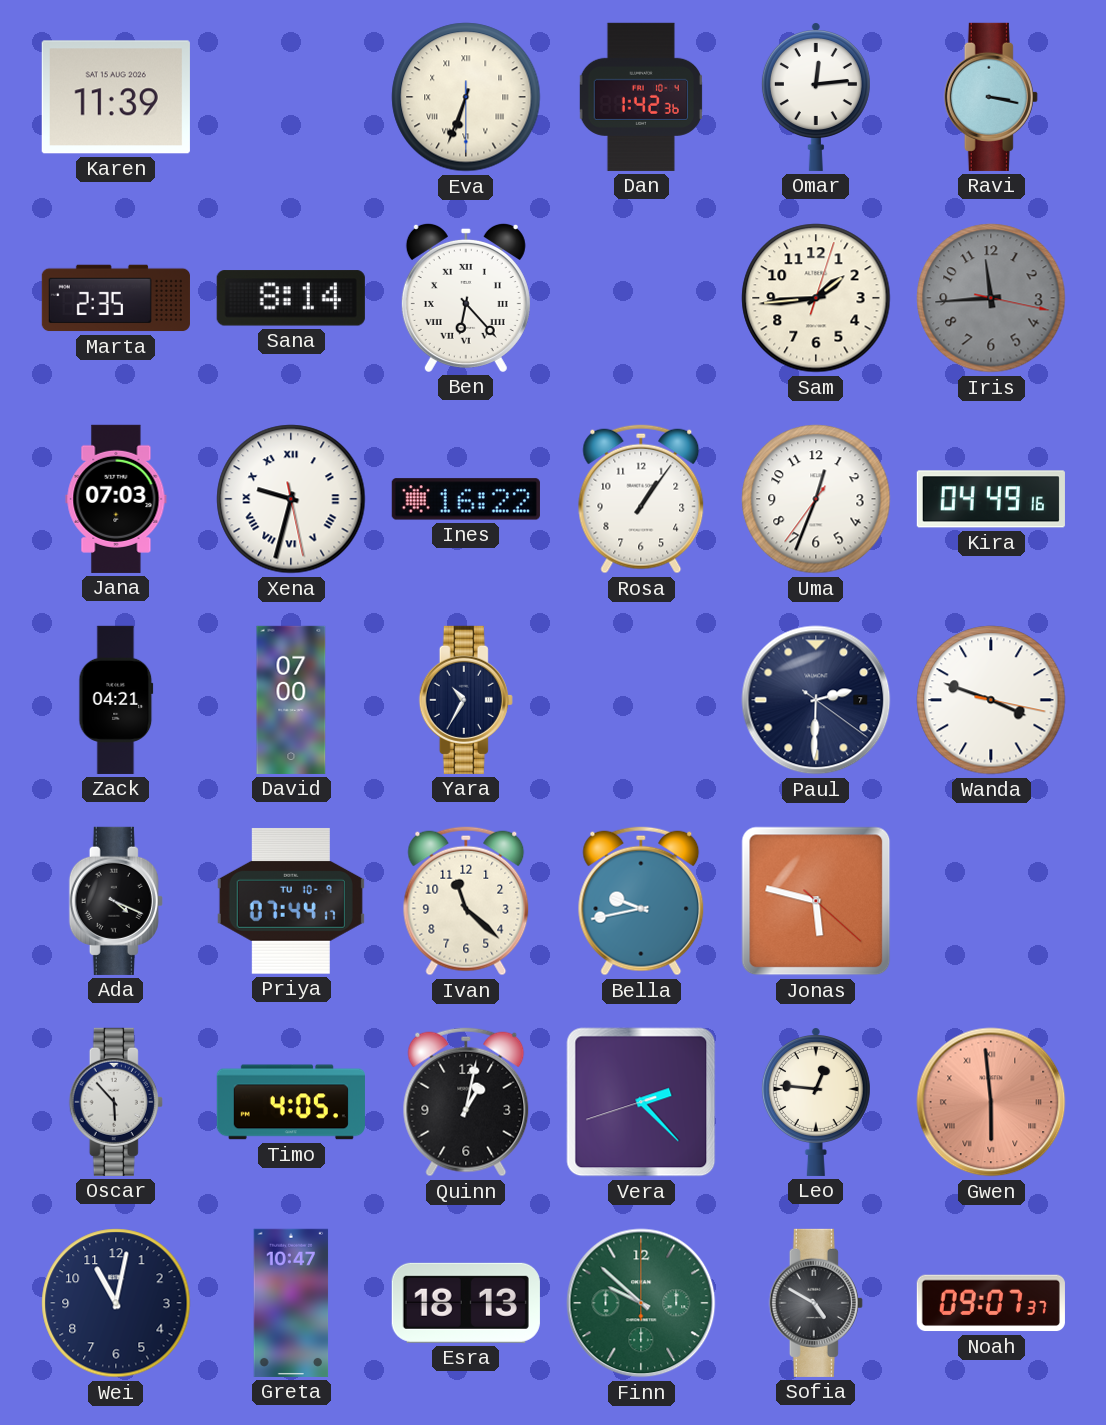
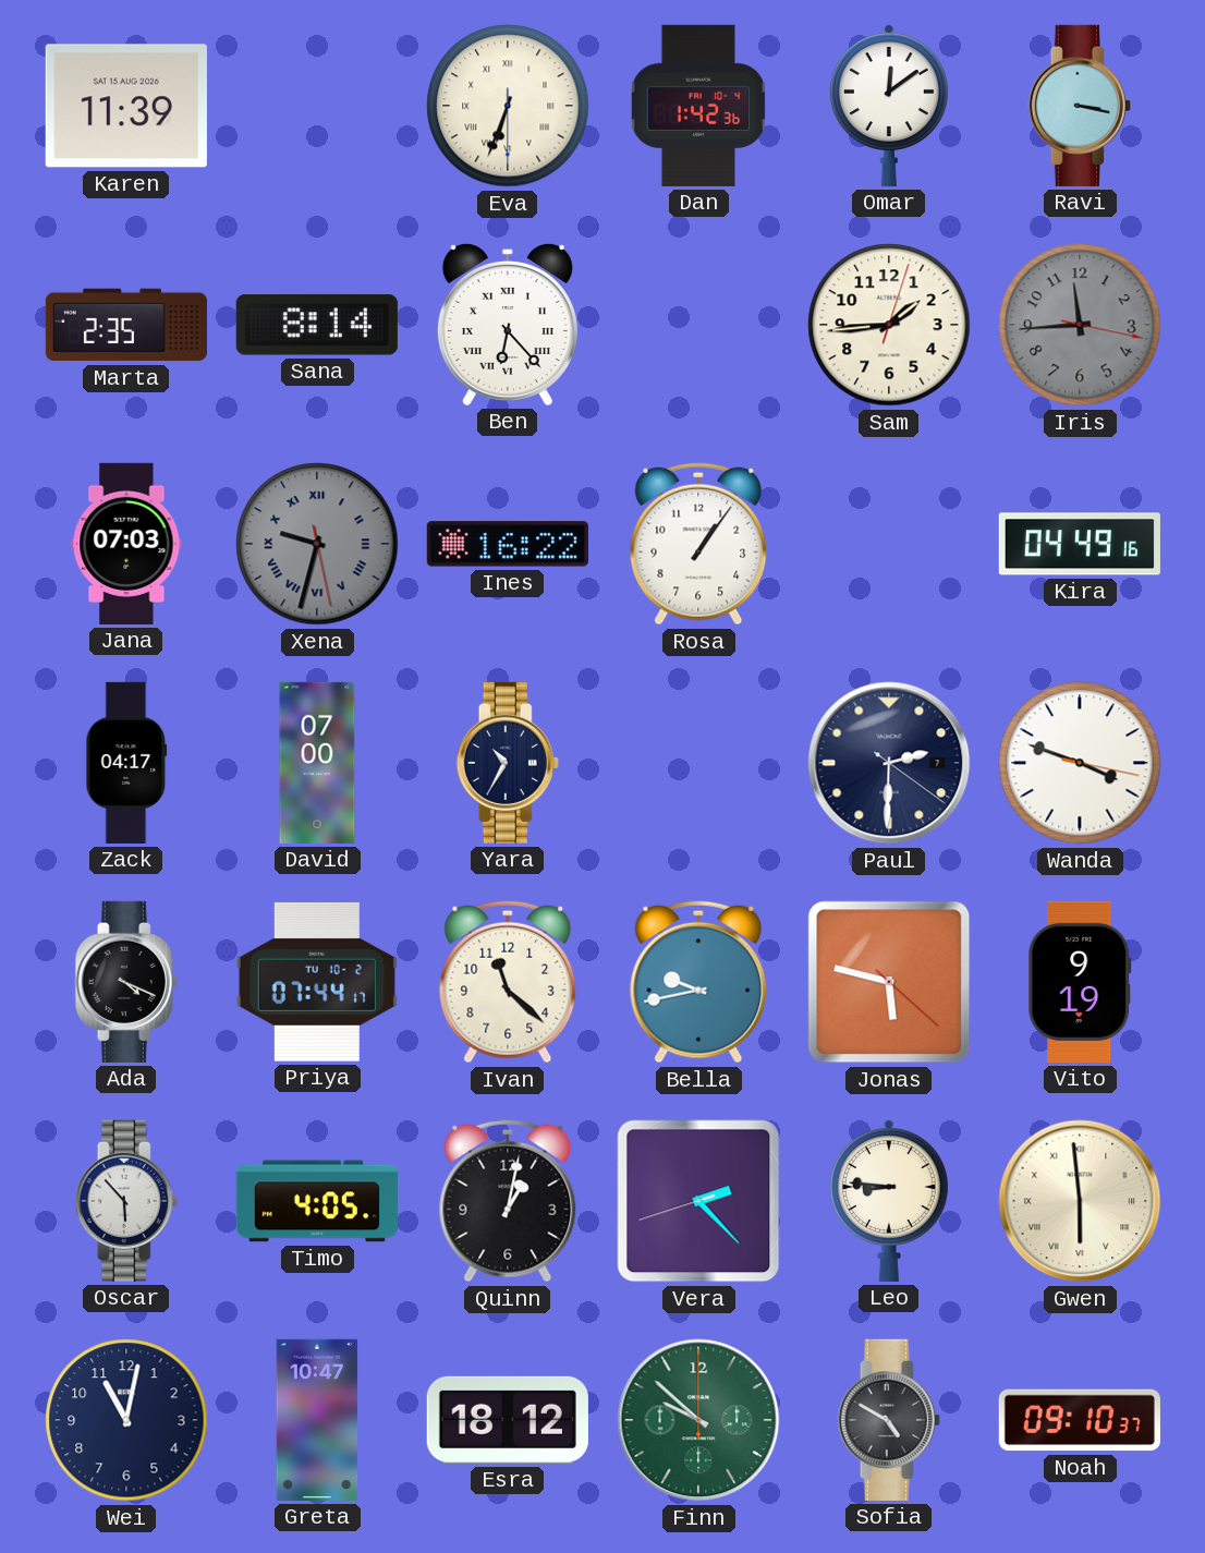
Omar: 12:14 -> 12:09 (889, 106)
Xena dial: white -> grey (317, 544)
Uma: 12:33 -> none (816, 499)
Zack: 04:21 -> 04:17 (126, 763)
Priya date: TU 10-9 -> TU 10-2 (317, 982)
Vito: none -> 9:19 (1080, 982)
Leo: 12:46 -> 8:46 (889, 1201)
Gwen dial: salmon -> cream (1080, 1201)
Esra: 18:13 -> 18:12 (508, 1420)
Noah: 09:07 -> 09:10 (1080, 1420)
